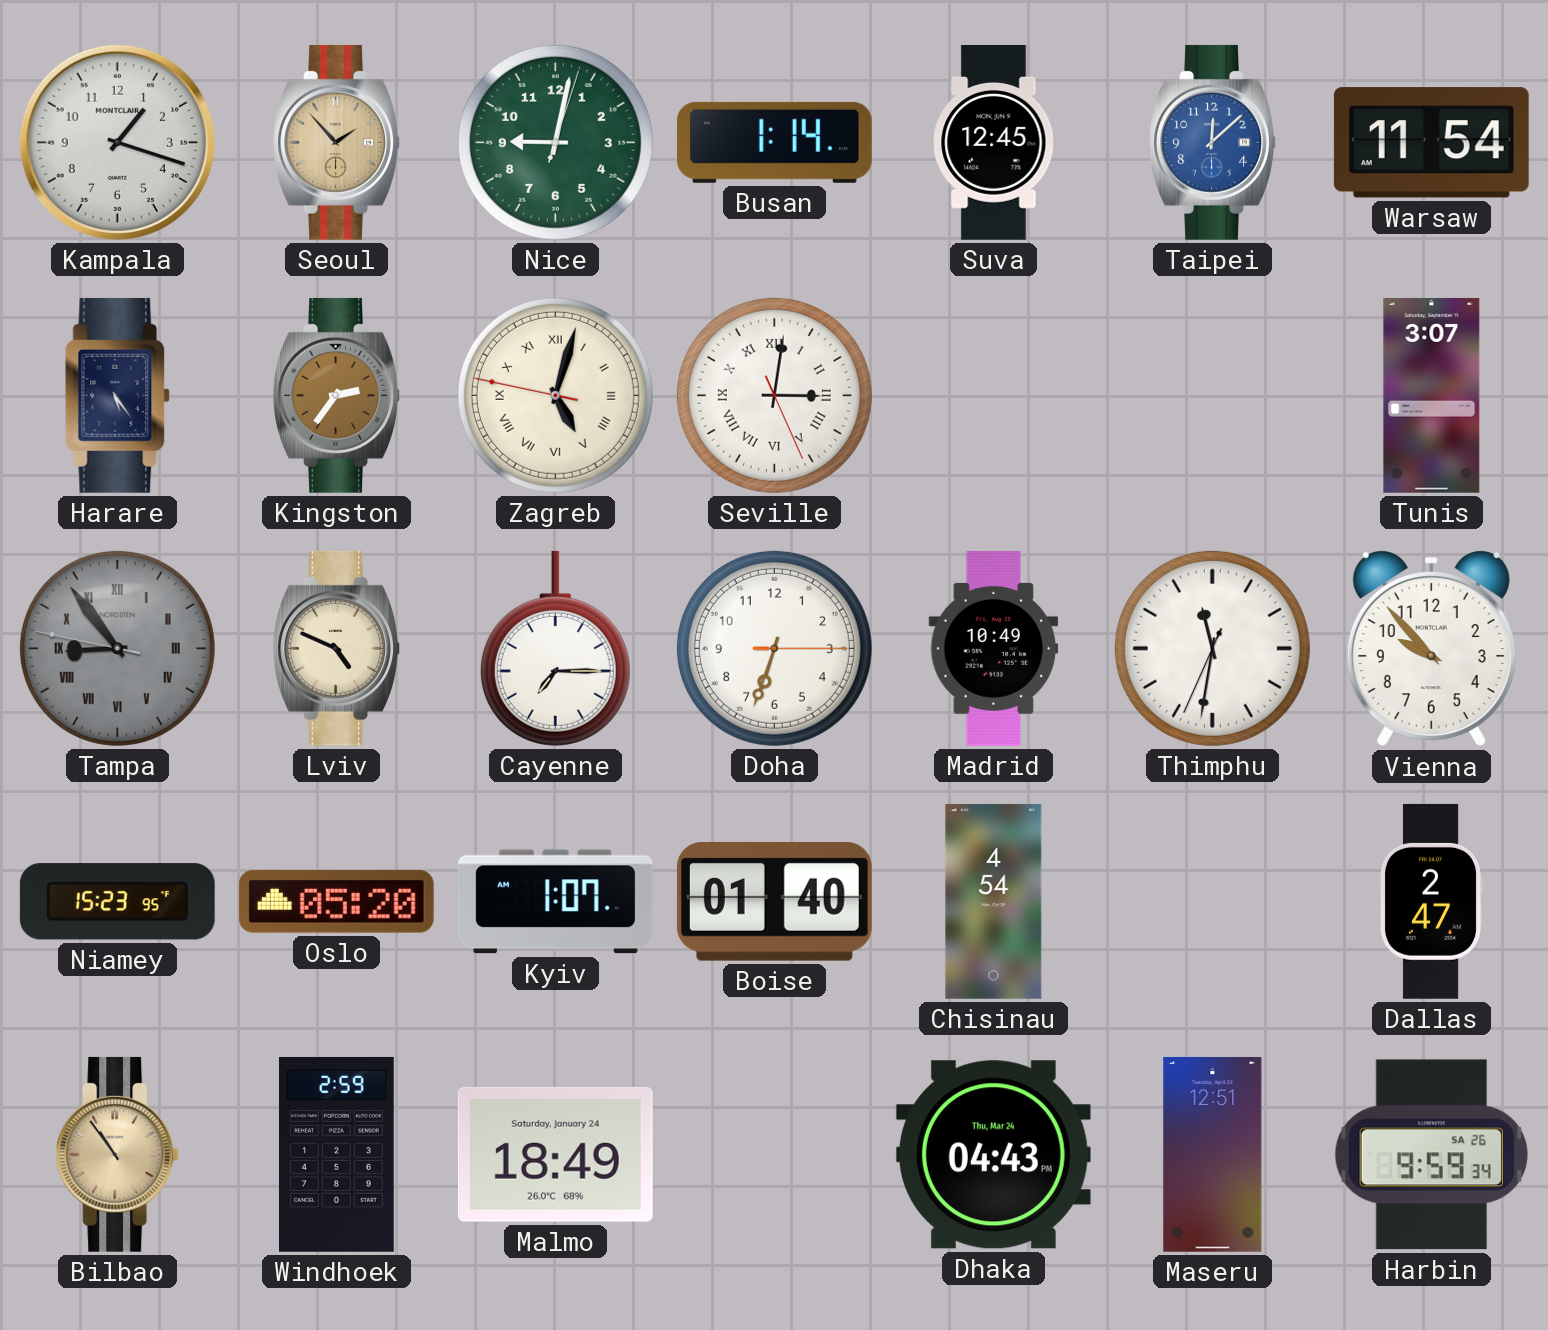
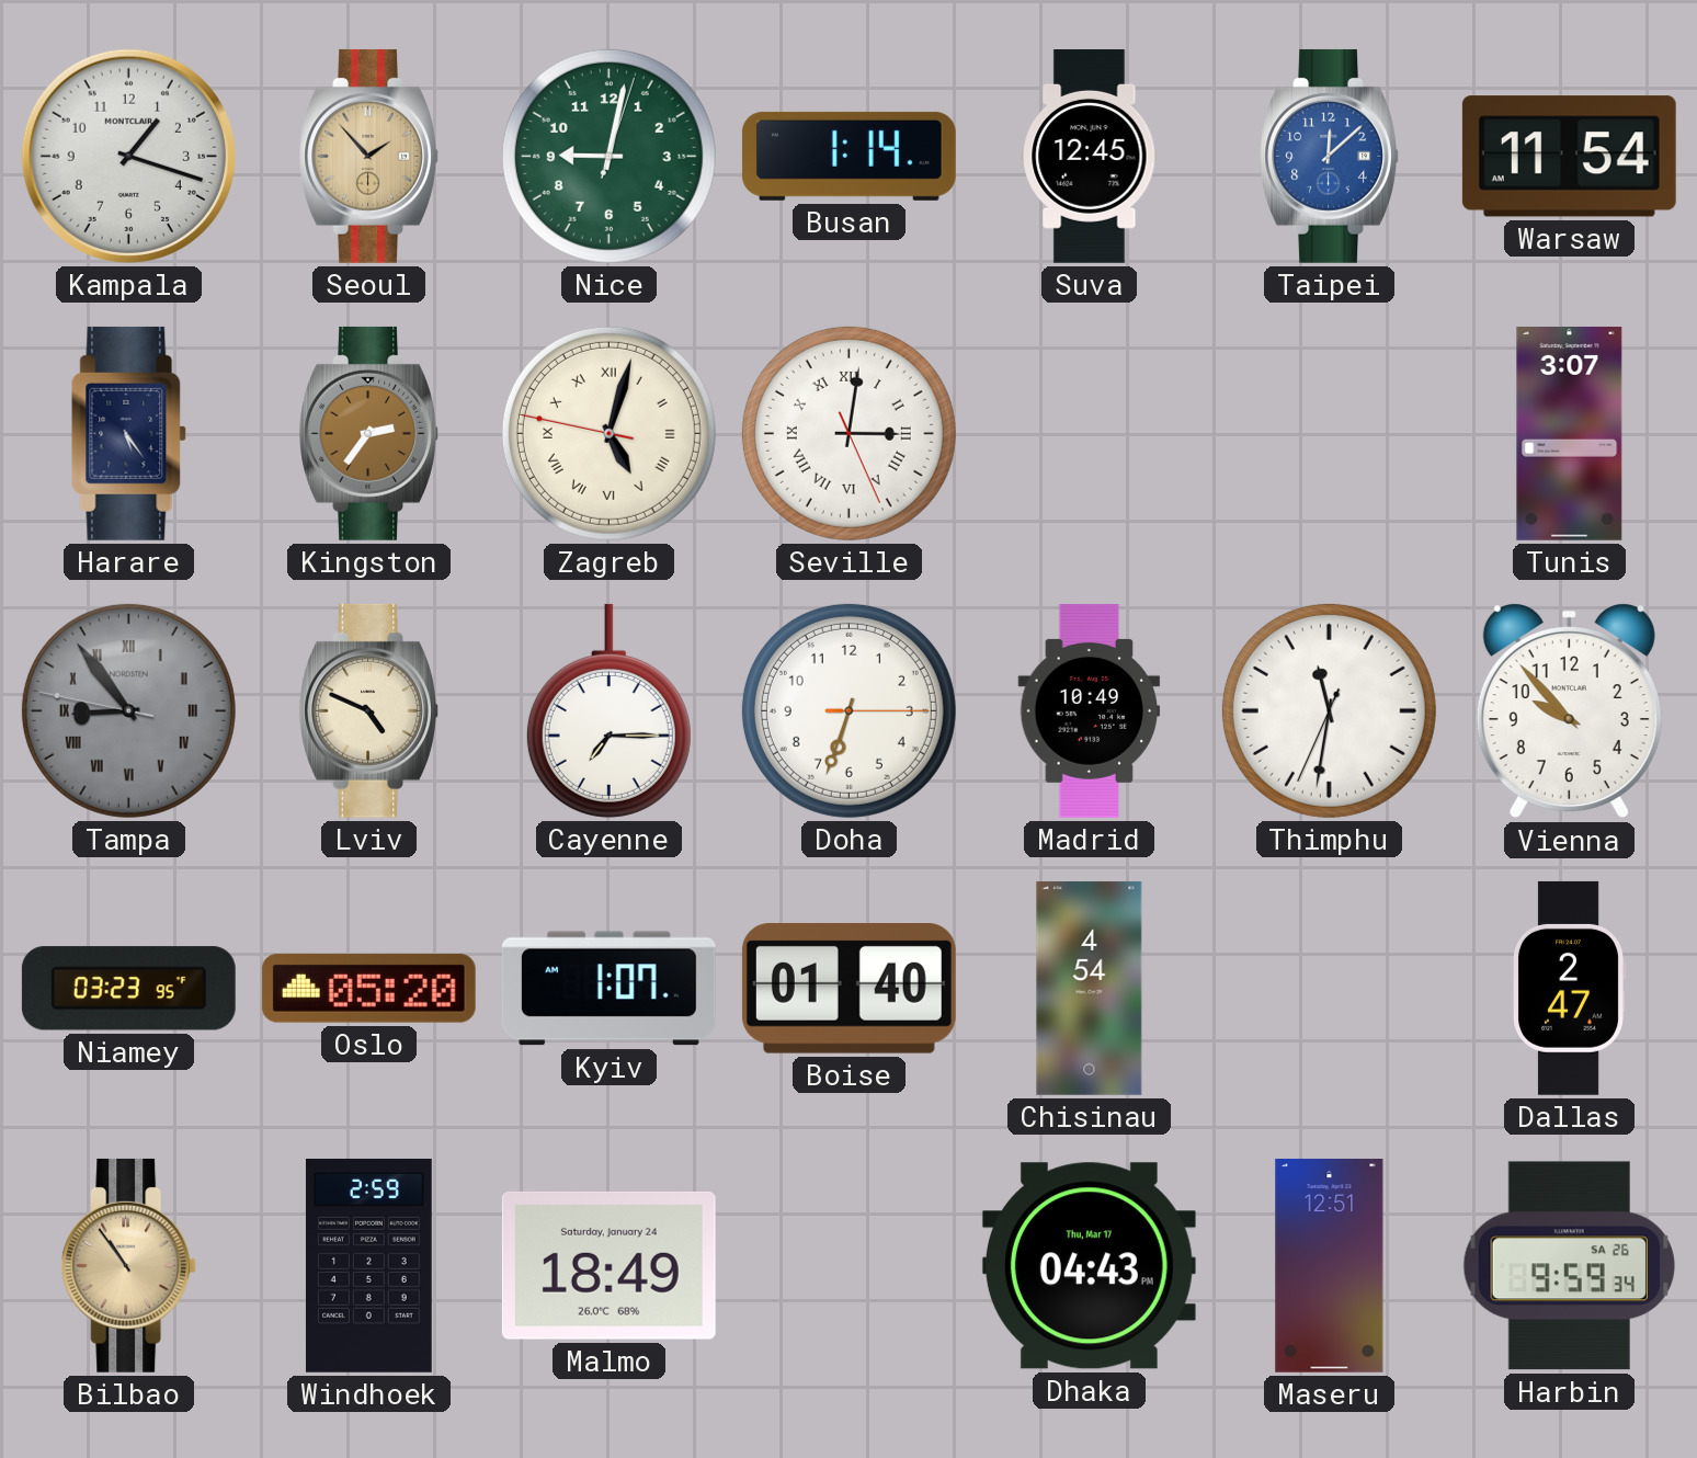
Niamey: 15:23 -> 03:23 (128, 989)
Dhaka date: Thu, Mar 24 -> Thu, Mar 17 (1089, 1266)
